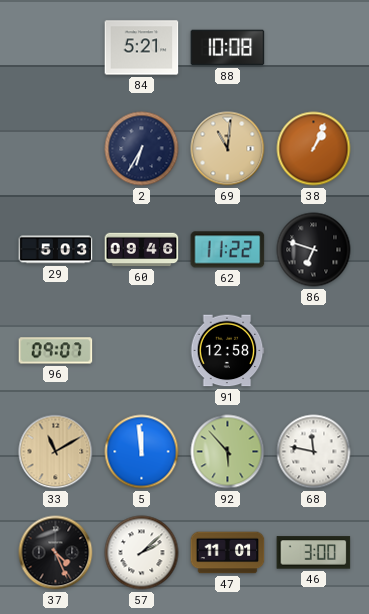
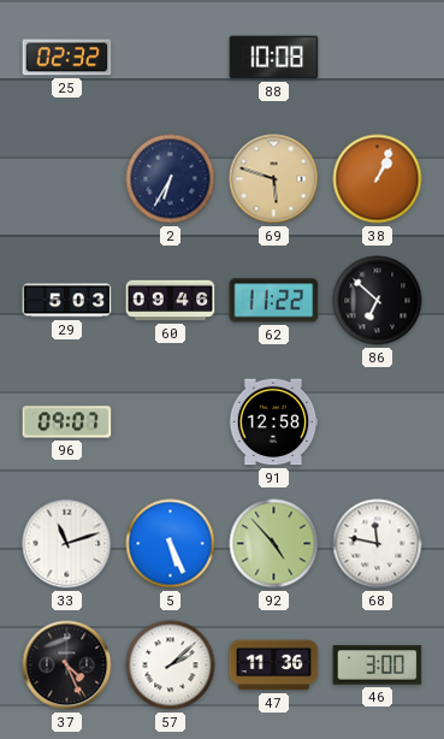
25: none -> 02:32 (67, 58)
84: 5:21 -> none (142, 48)
69: 11:01 -> 5:48 (274, 179)
86: 6:48 -> 6:52 (378, 301)
33: 11:10 -> 11:12 (67, 544)
33 dial: champagne -> white (67, 544)
5: 11:59 -> 5:26 (171, 544)
92: 5:53 -> 4:53 (274, 544)
47: 11:01 -> 11:36 (274, 666)
